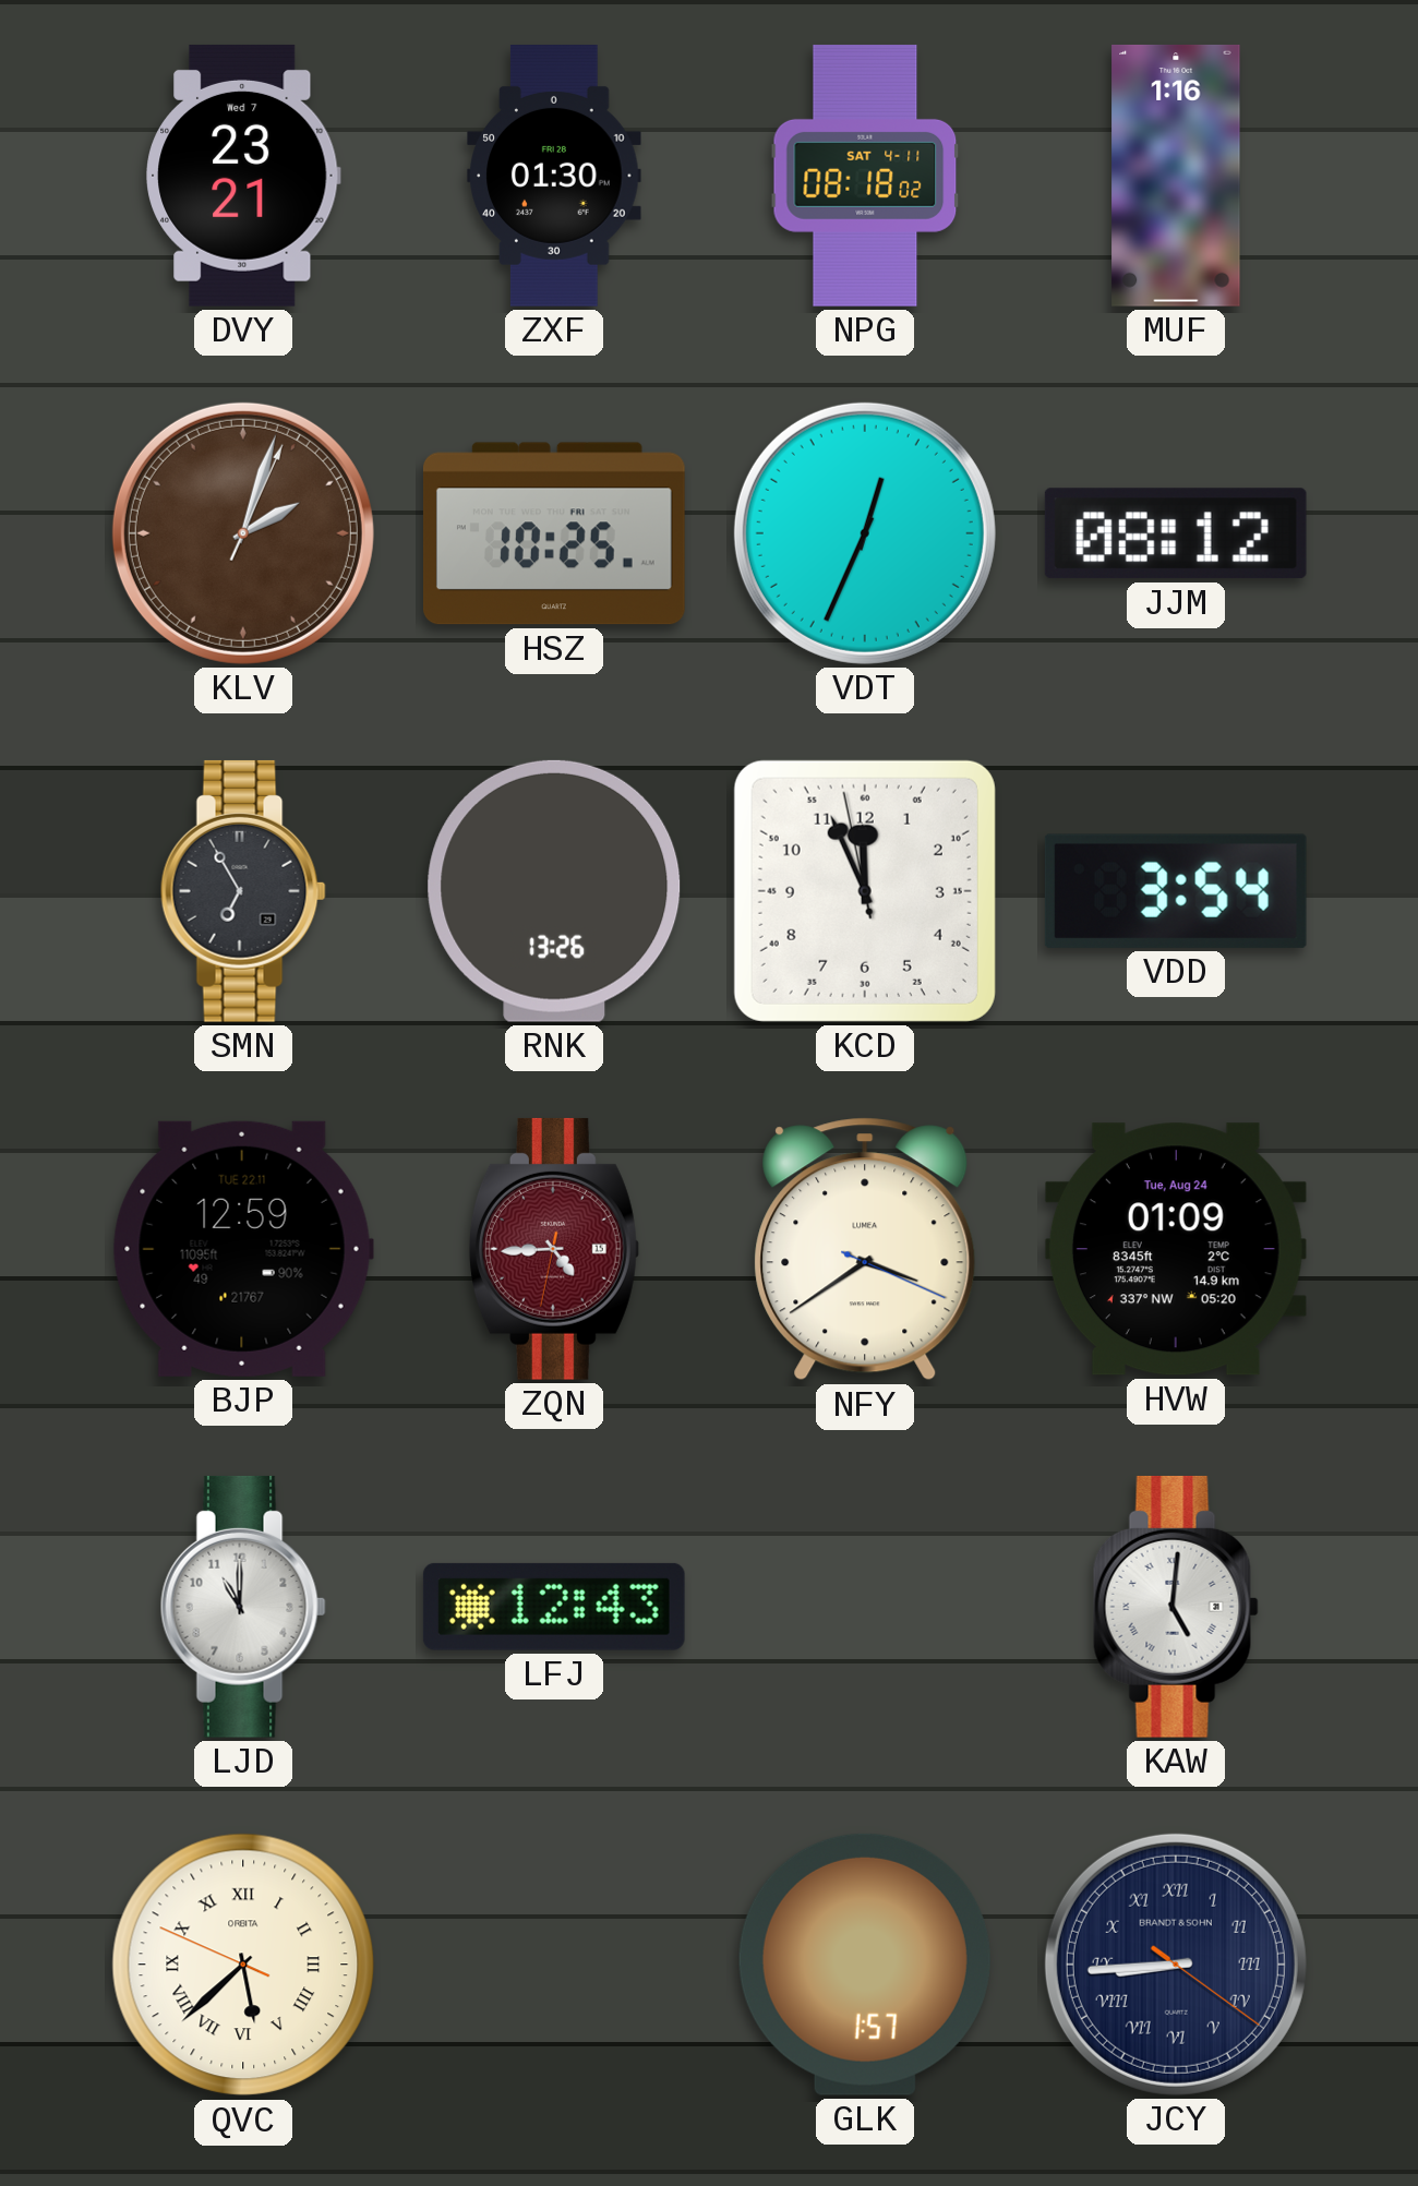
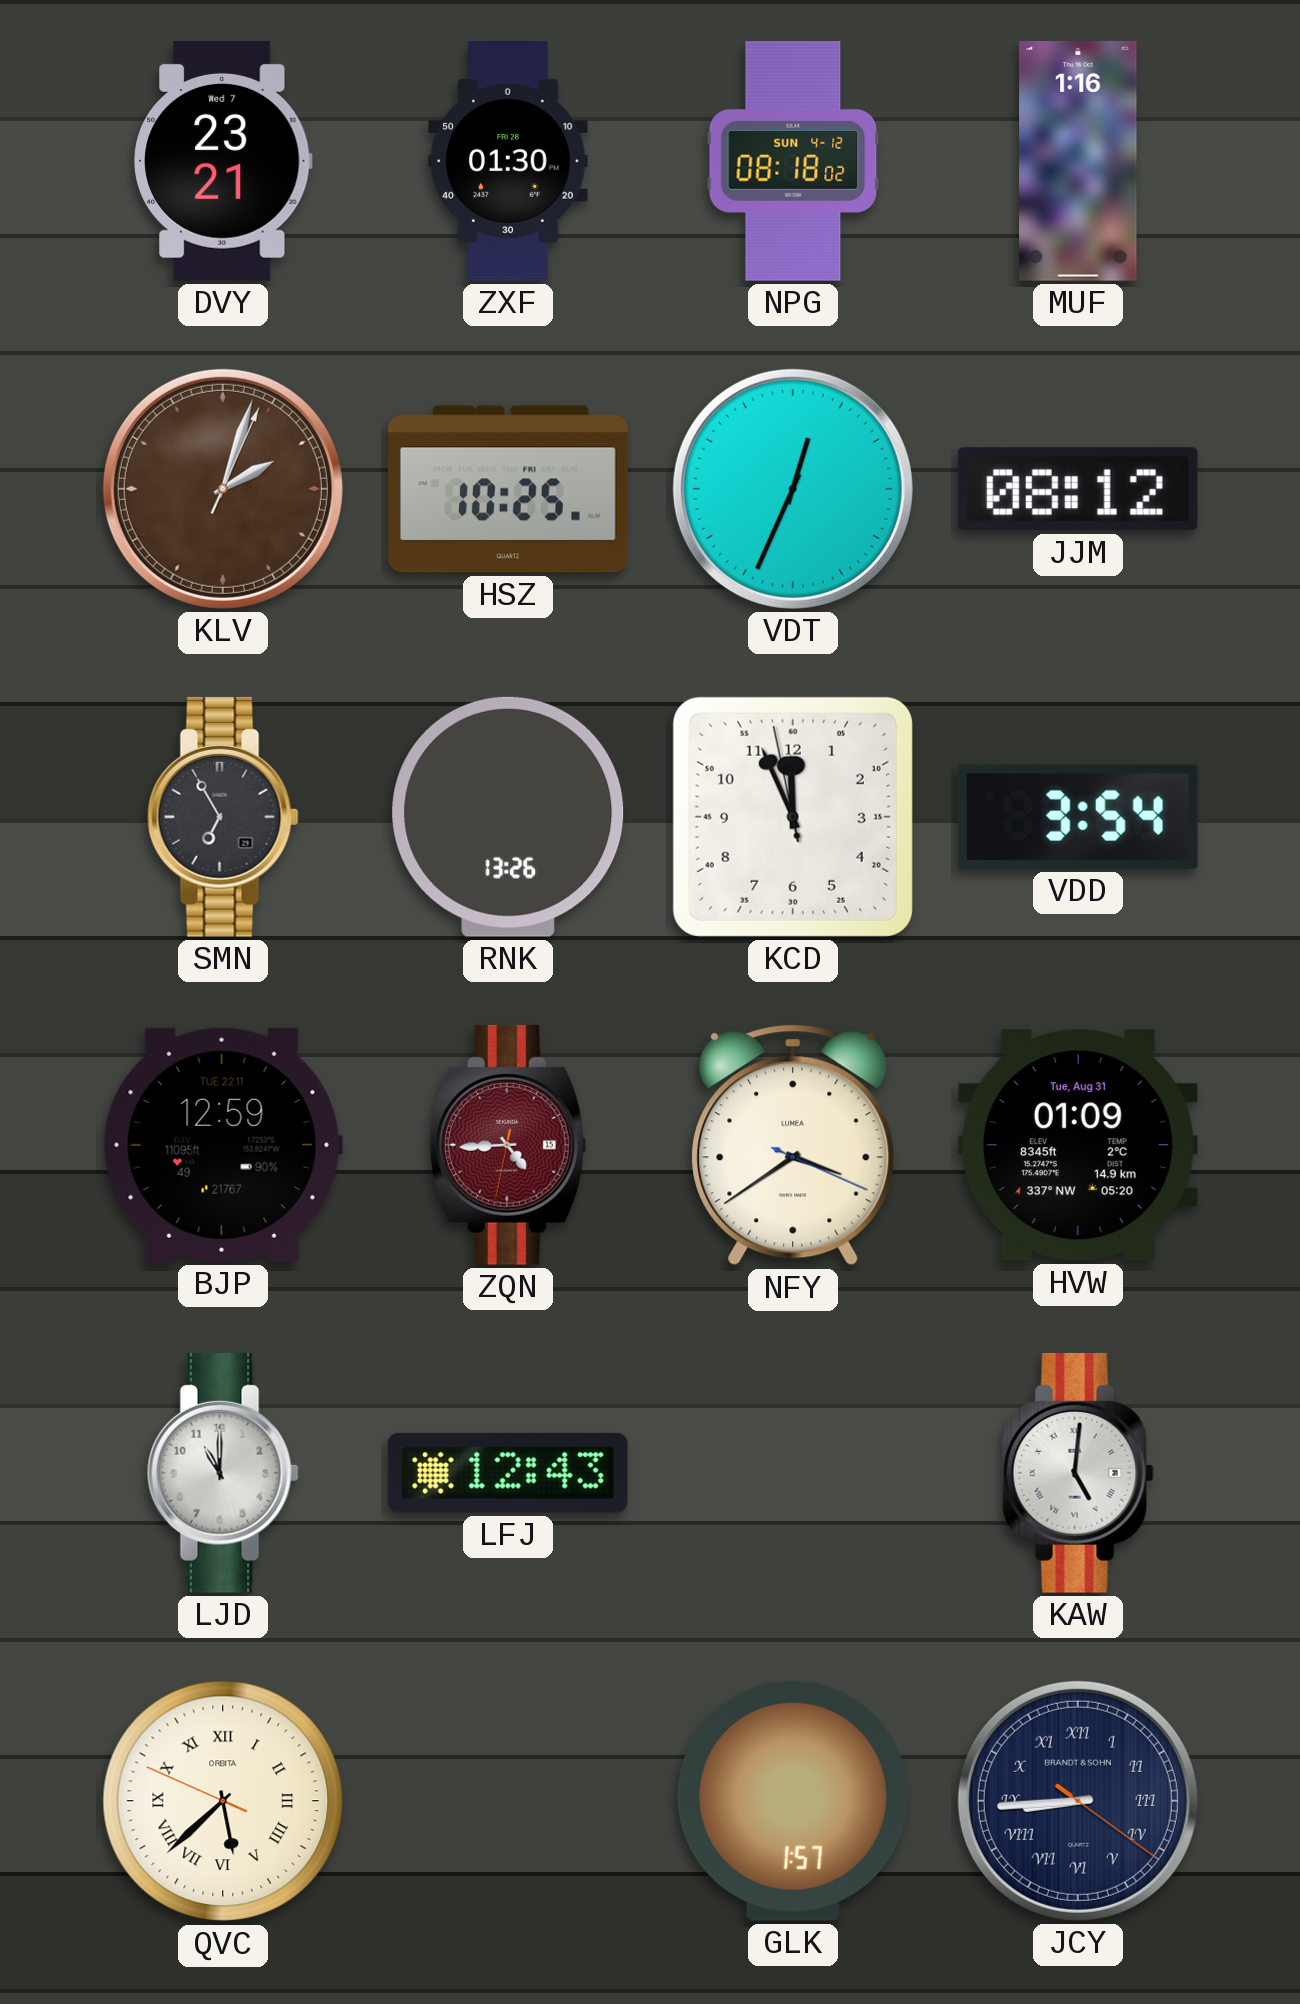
NPG date: SAT 4-11 -> SUN 4-12 (793, 161)
HVW date: Tue, Aug 24 -> Tue, Aug 31 (1078, 1145)
